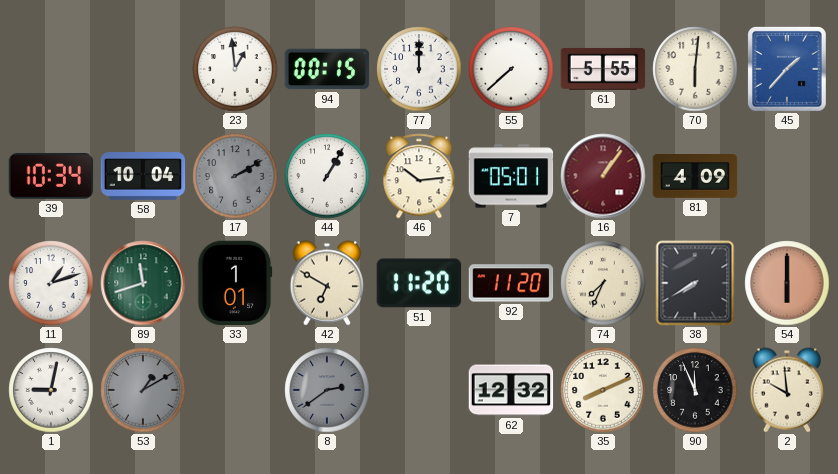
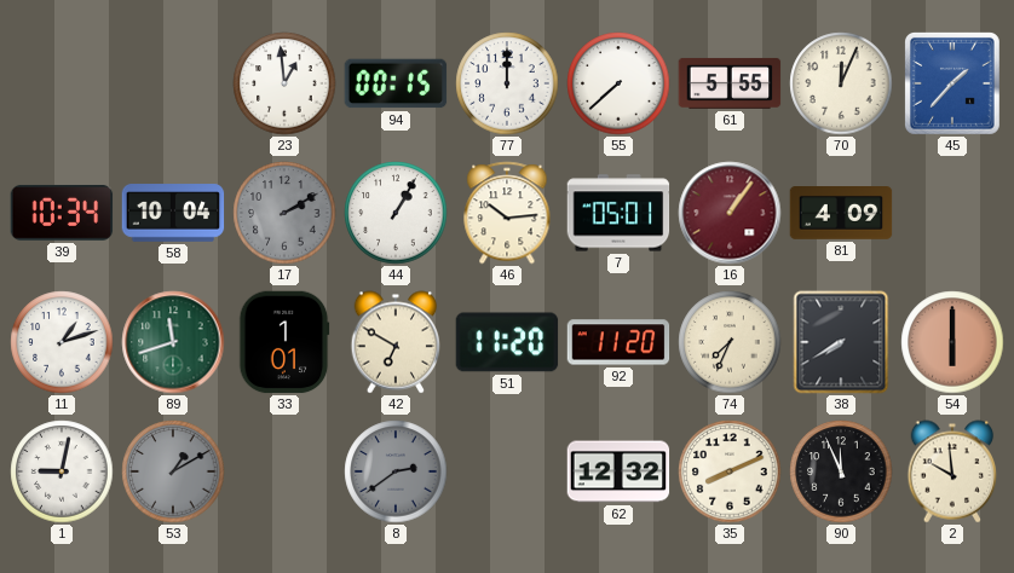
70: 6:01 -> 12:04 (841, 83)
